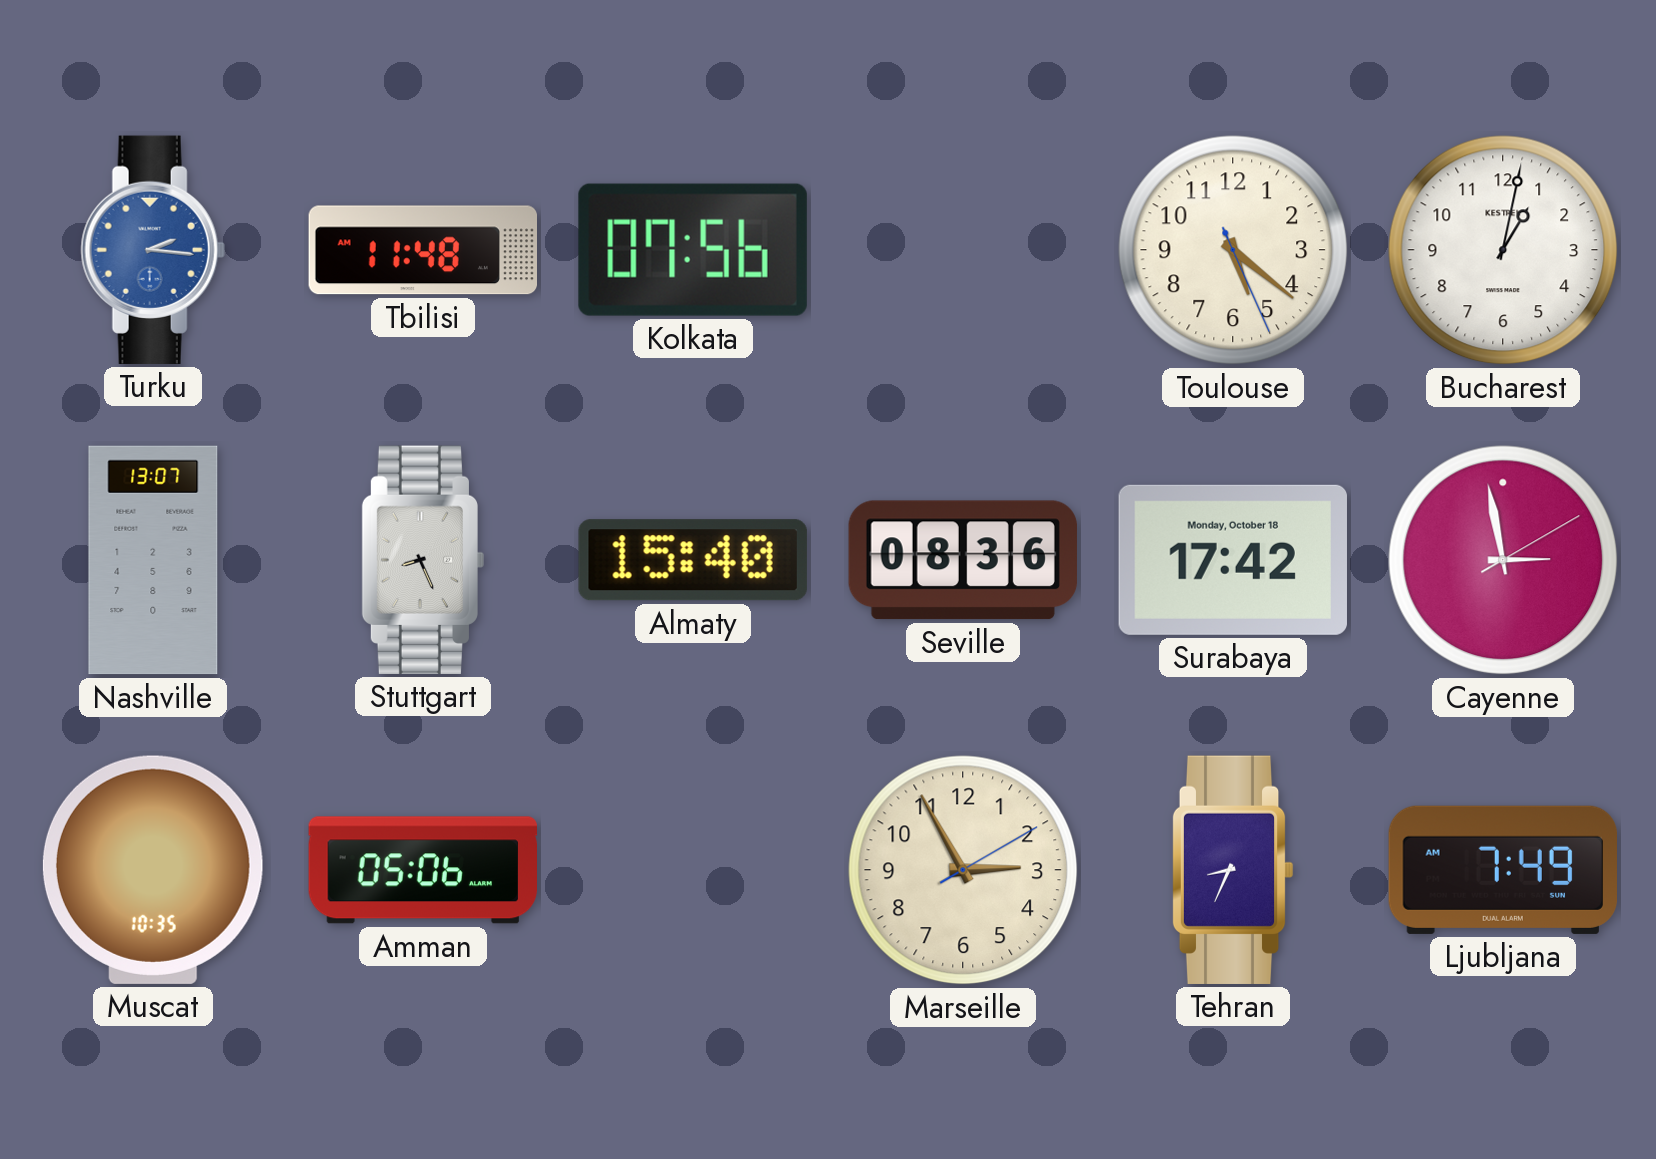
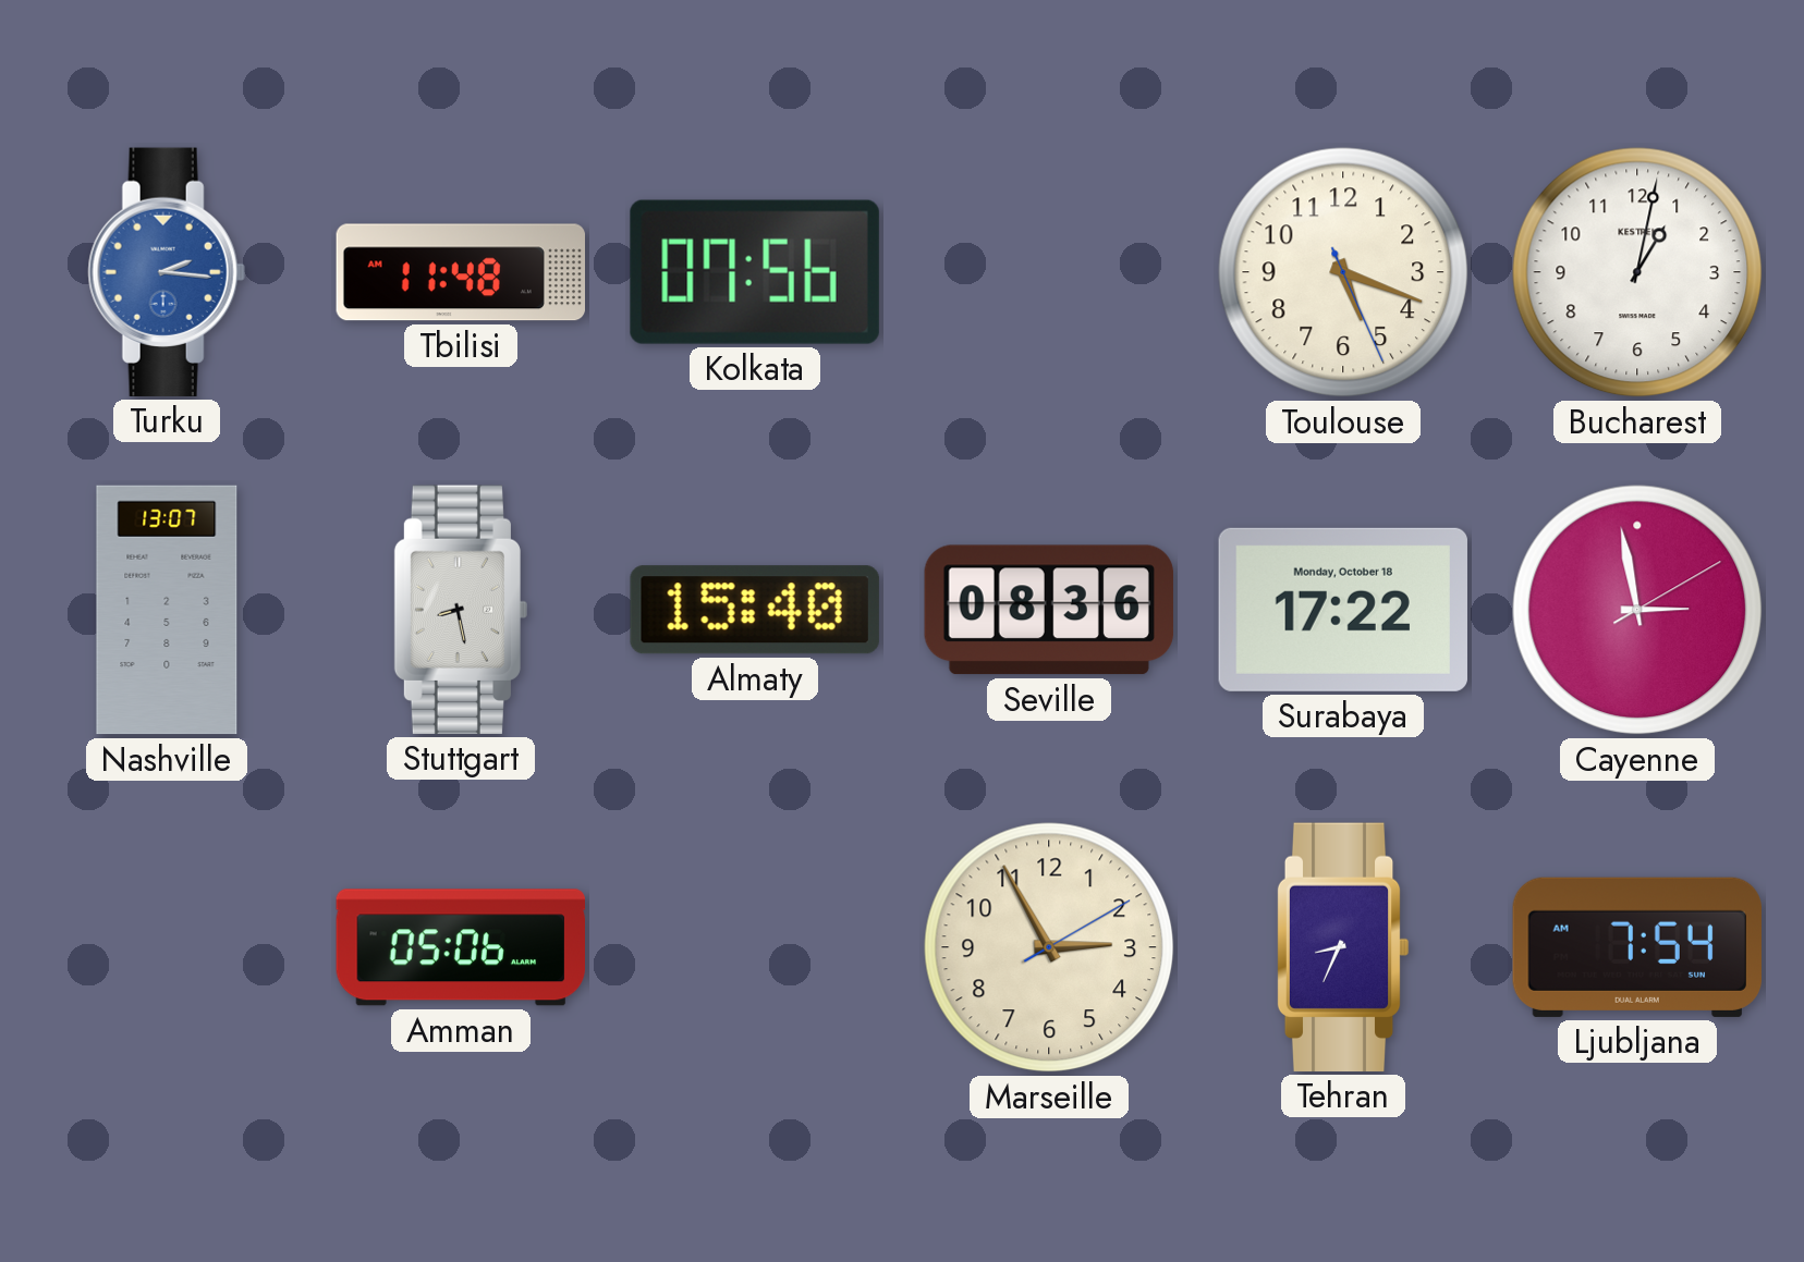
Toulouse: 5:21 -> 5:18 (1343, 272)
Stuttgart: 8:26 -> 8:28 (460, 610)
Surabaya: 17:42 -> 17:22 (1343, 610)
Muscat: 10:35 -> none (153, 870)
Ljubljana: 7:49 -> 7:54 (1636, 947)
